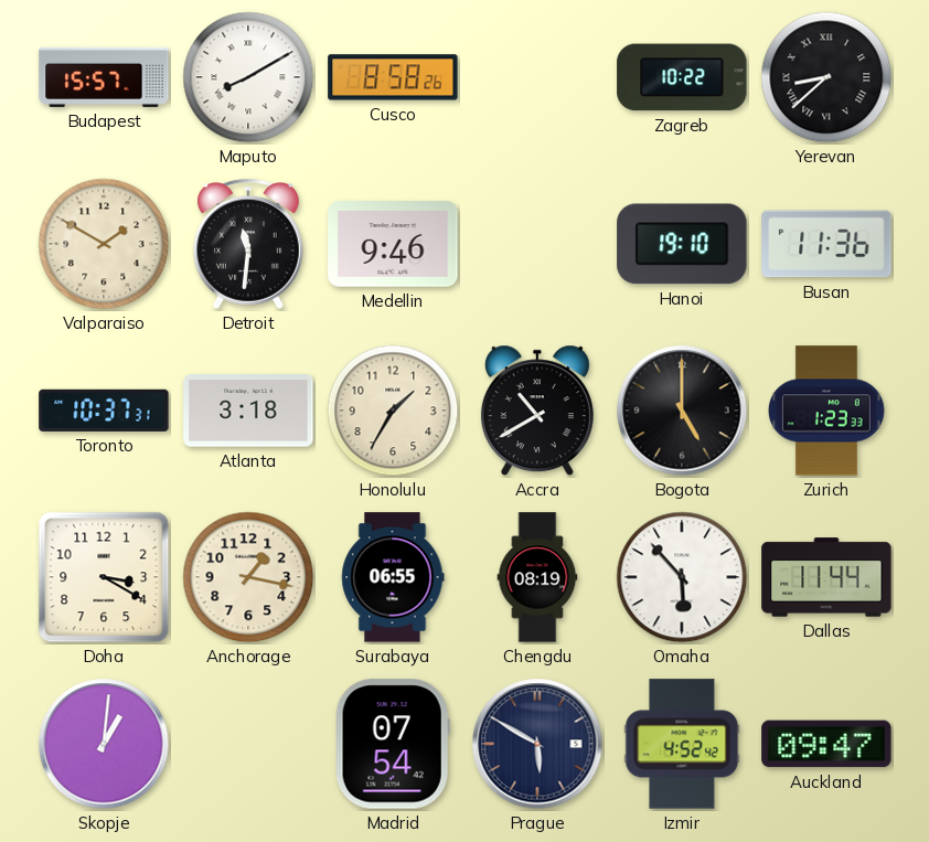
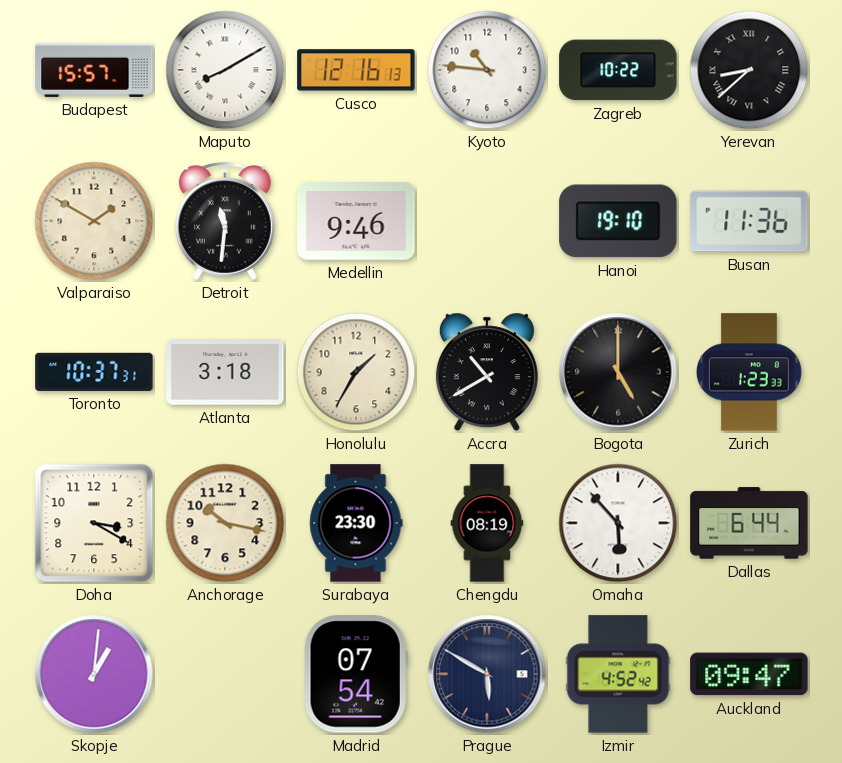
Cusco: 8:58 -> 12:16 (356, 70)
Kyoto: none -> 10:46 (487, 70)
Anchorage: 1:17 -> 10:17 (225, 523)
Surabaya: 06:55 -> 23:30 (356, 523)
Dallas: 11:44 -> 6:44 (749, 523)
